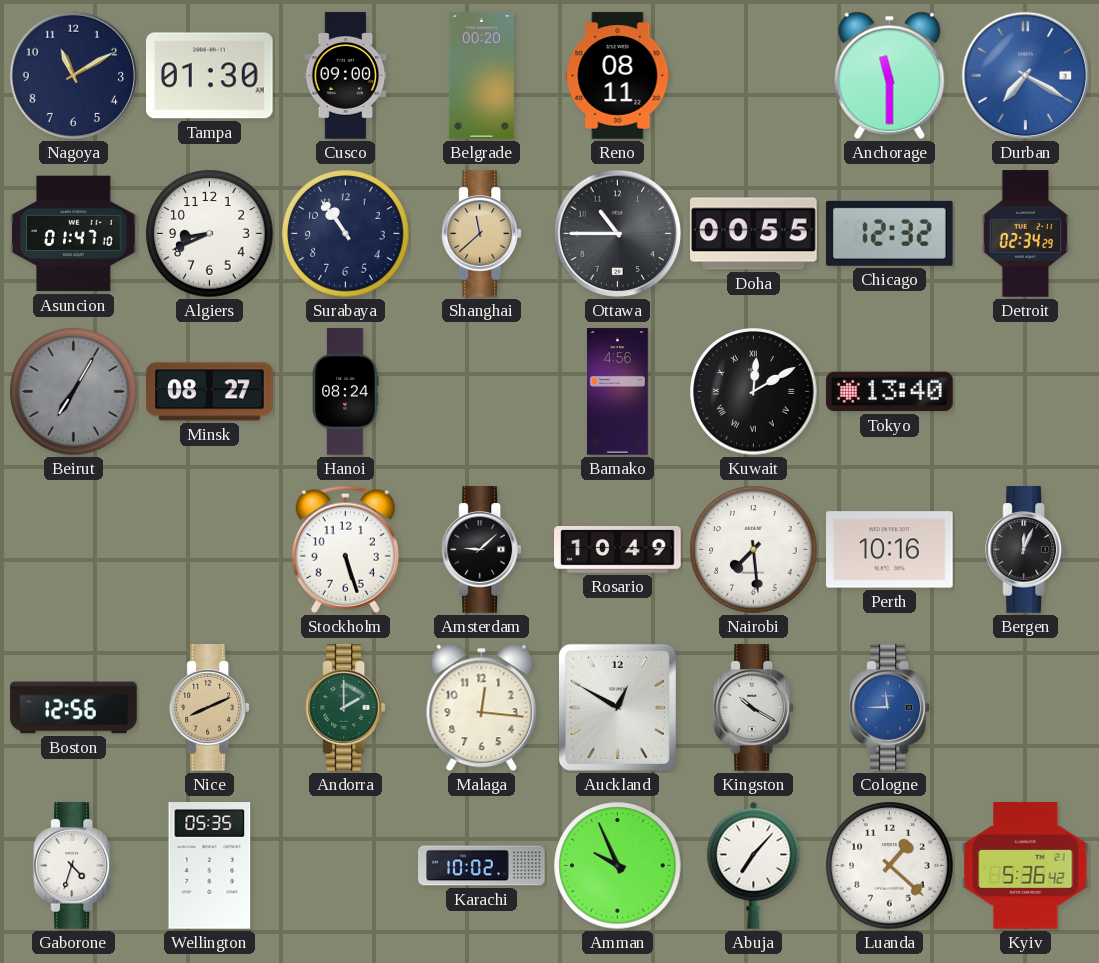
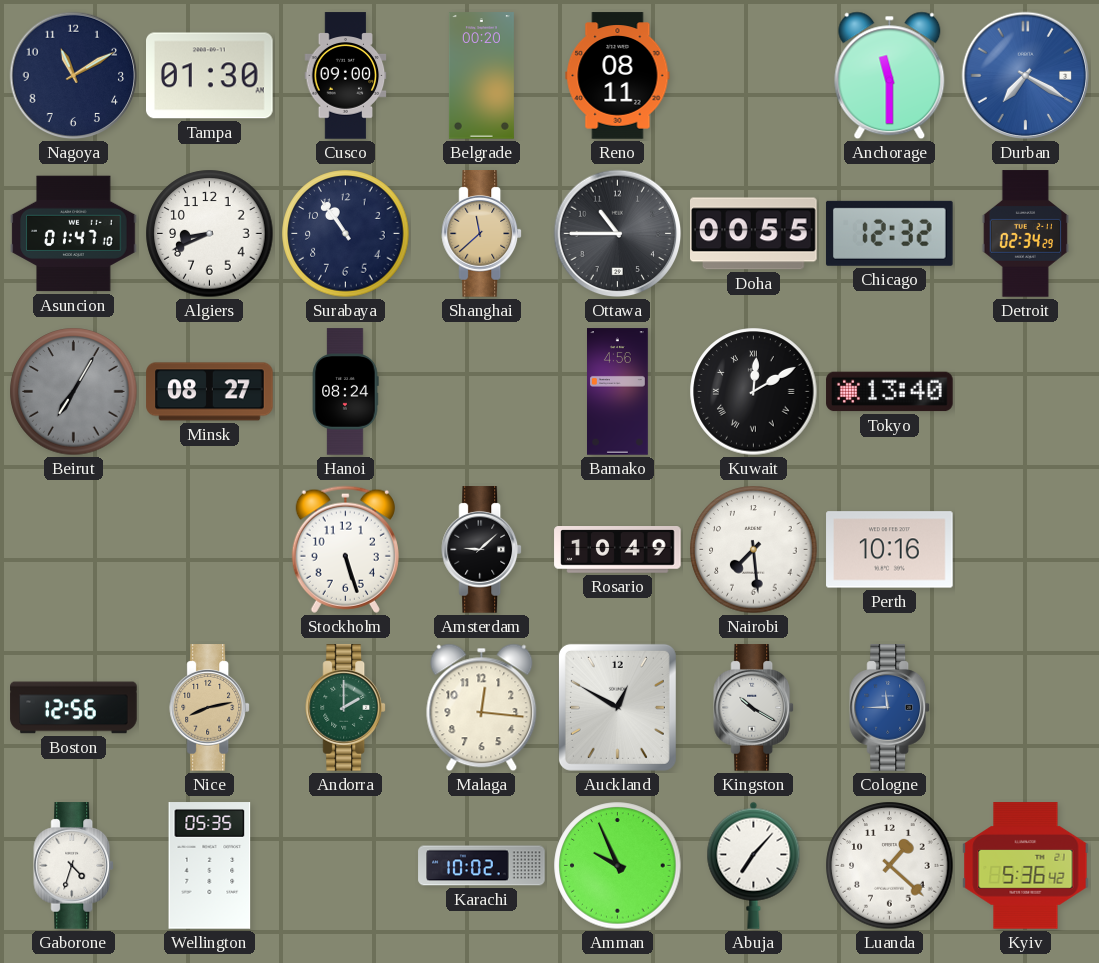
Bergen: 12:04 -> none (1026, 550)
Nice: 8:11 -> 8:13 (210, 708)
